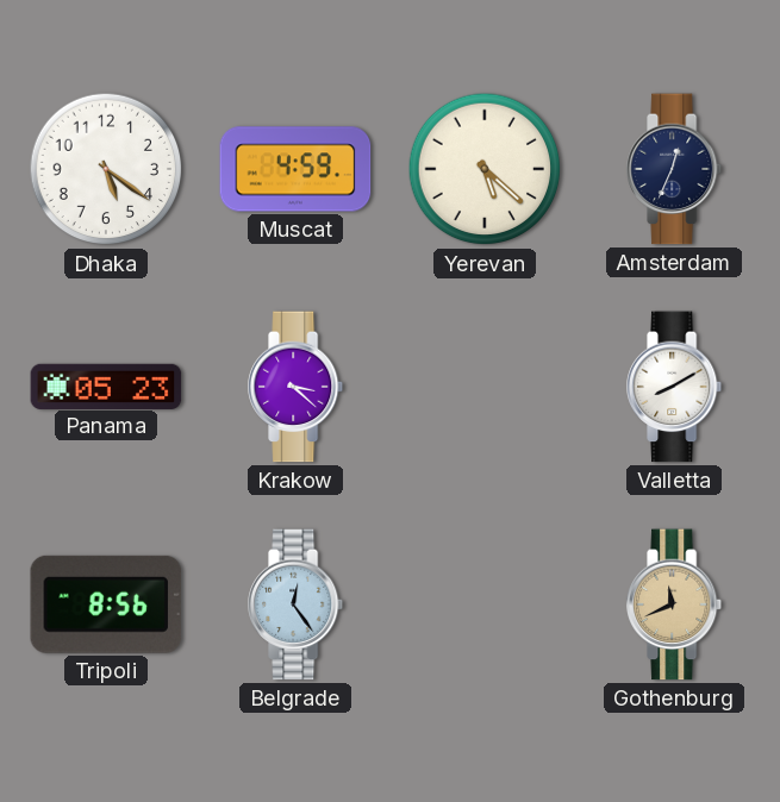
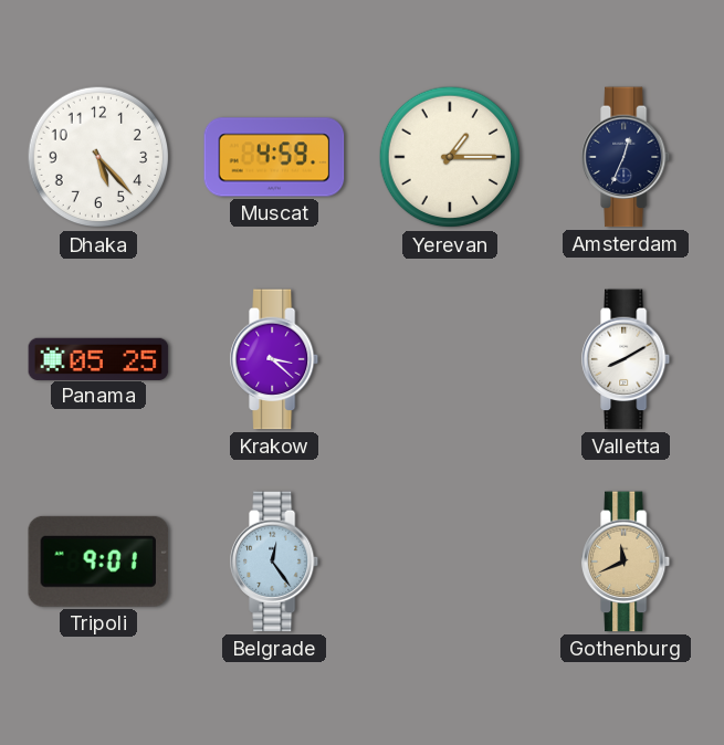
Dhaka: 5:21 -> 5:23 (98, 157)
Yerevan: 5:22 -> 1:15 (450, 157)
Panama: 05:23 -> 05:25 (98, 358)
Tripoli: 8:56 -> 9:01 (98, 562)
